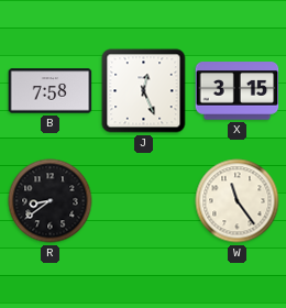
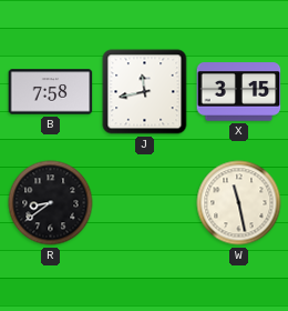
J: 12:26 -> 11:43 (145, 92)
W: 11:24 -> 11:28 (239, 203)
